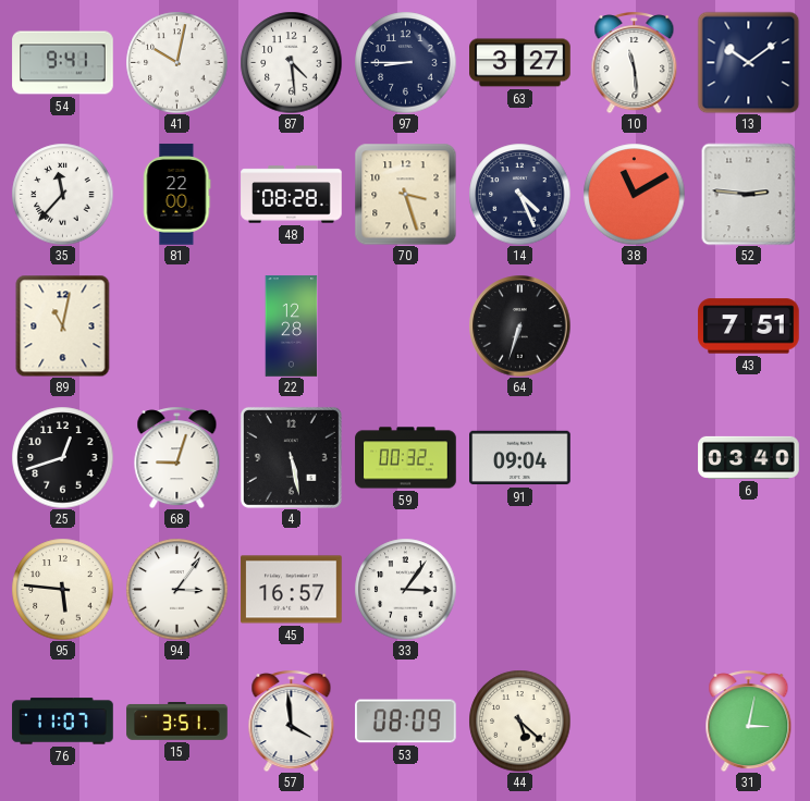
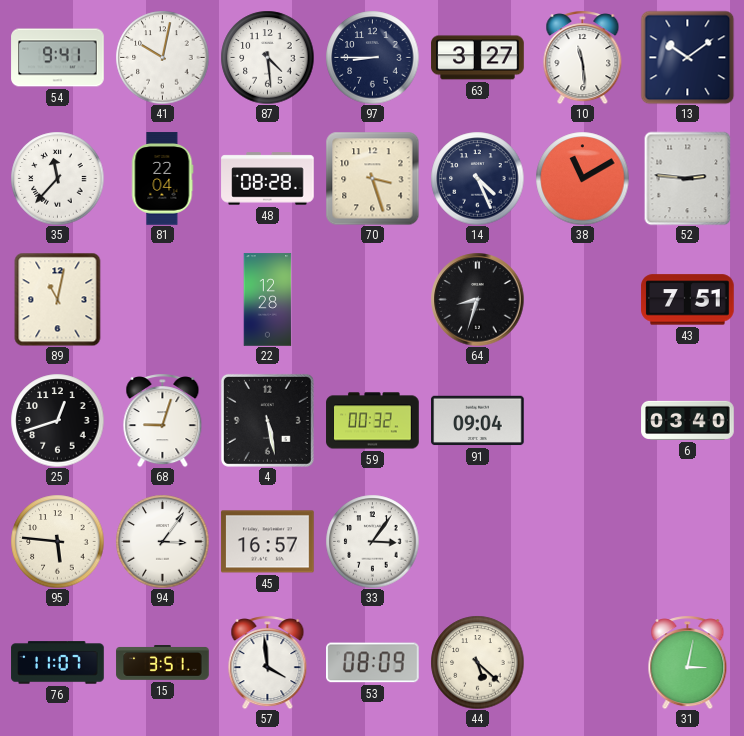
81: 22:00 -> 22:04 (163, 179)
64: 6:33 -> 8:33 (477, 299)
